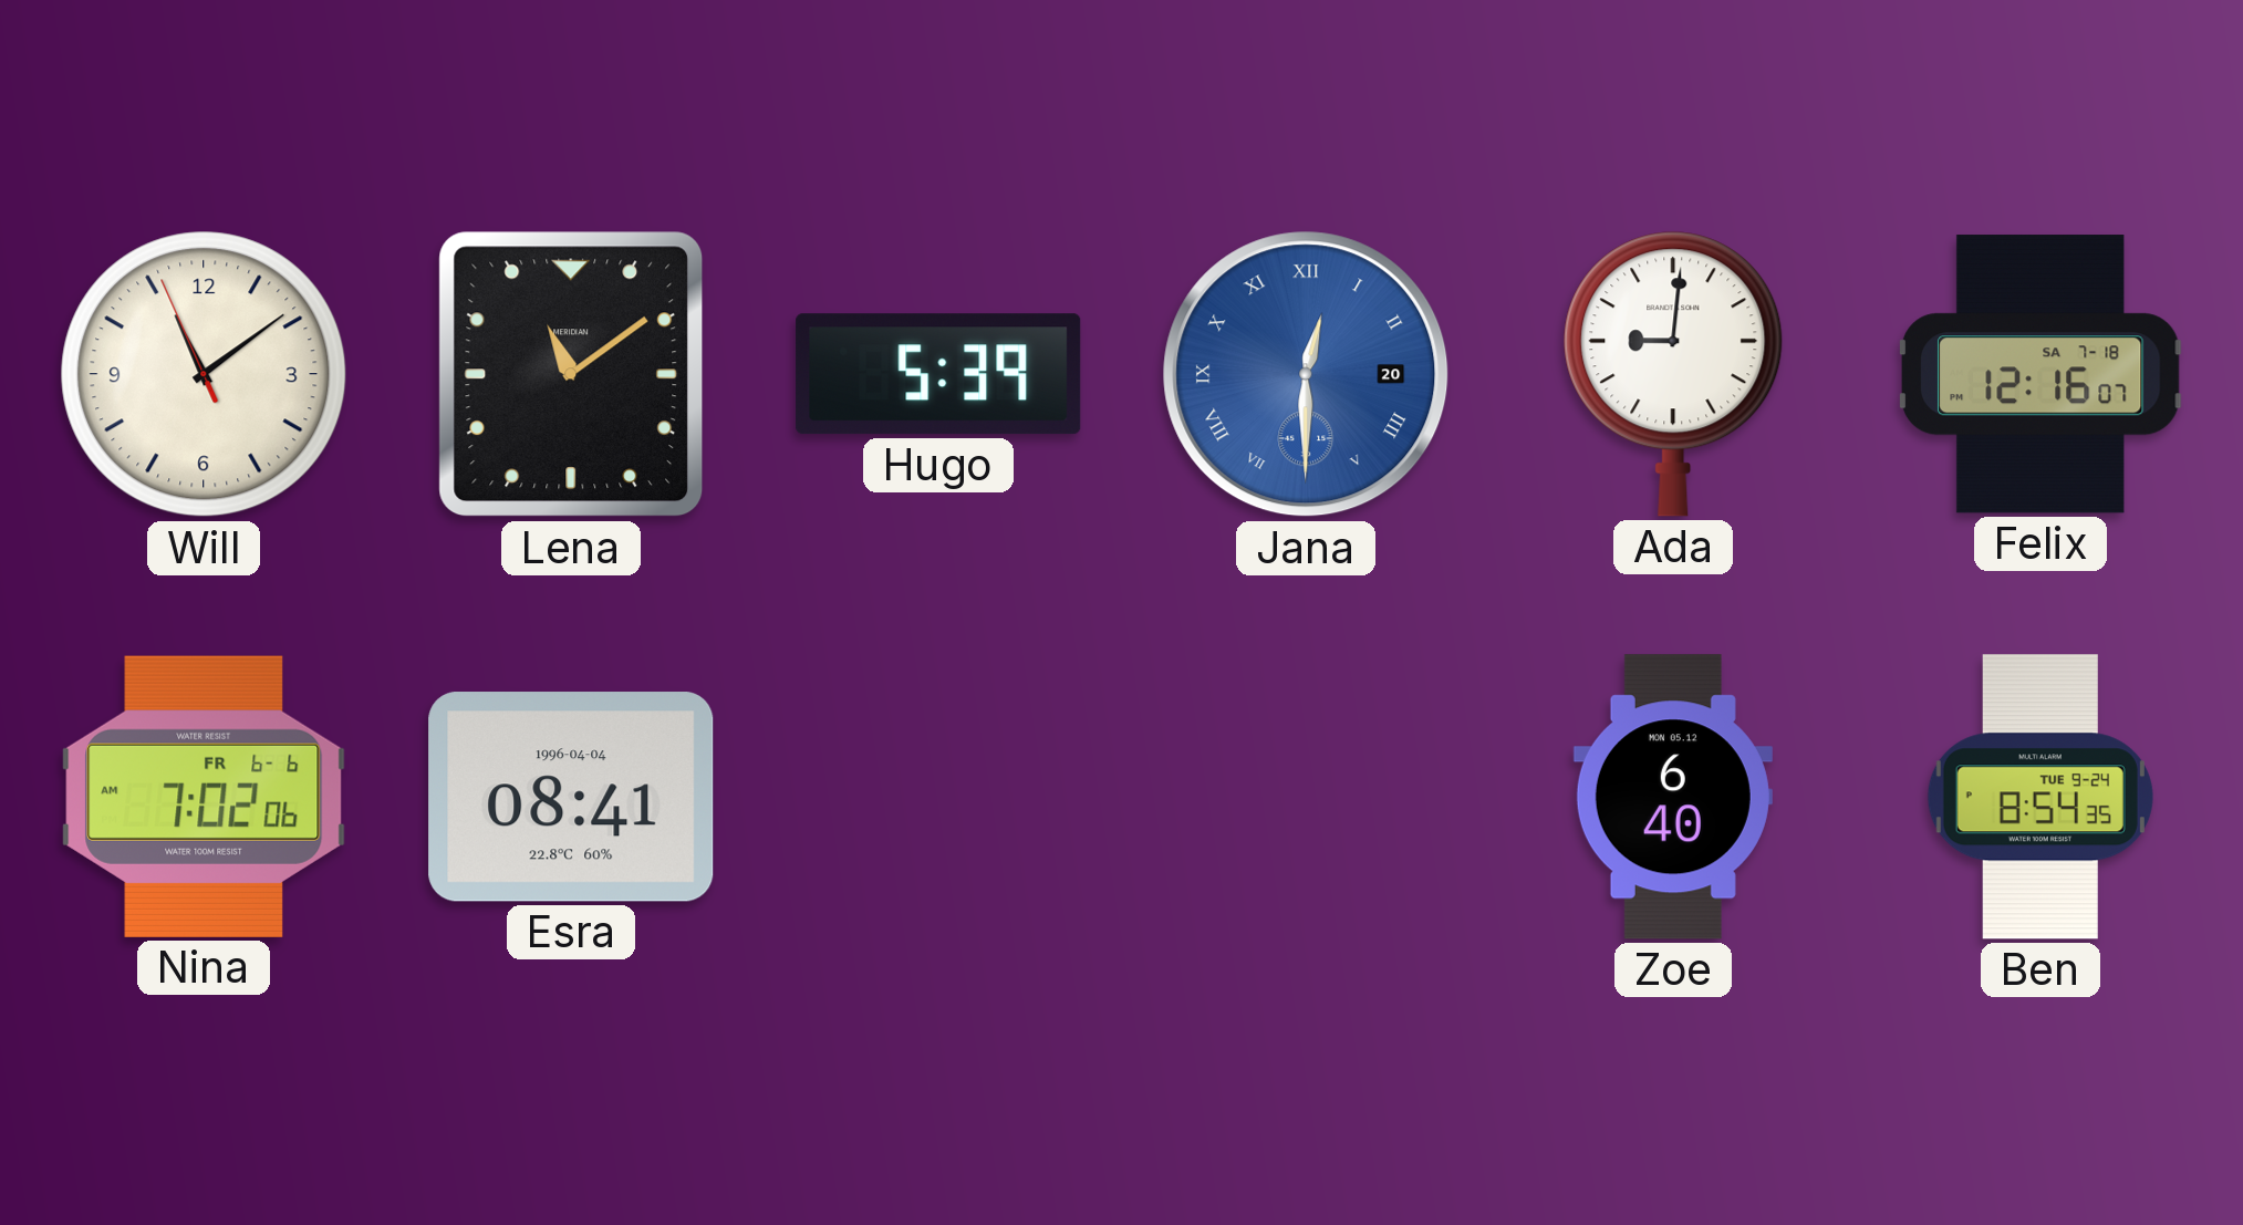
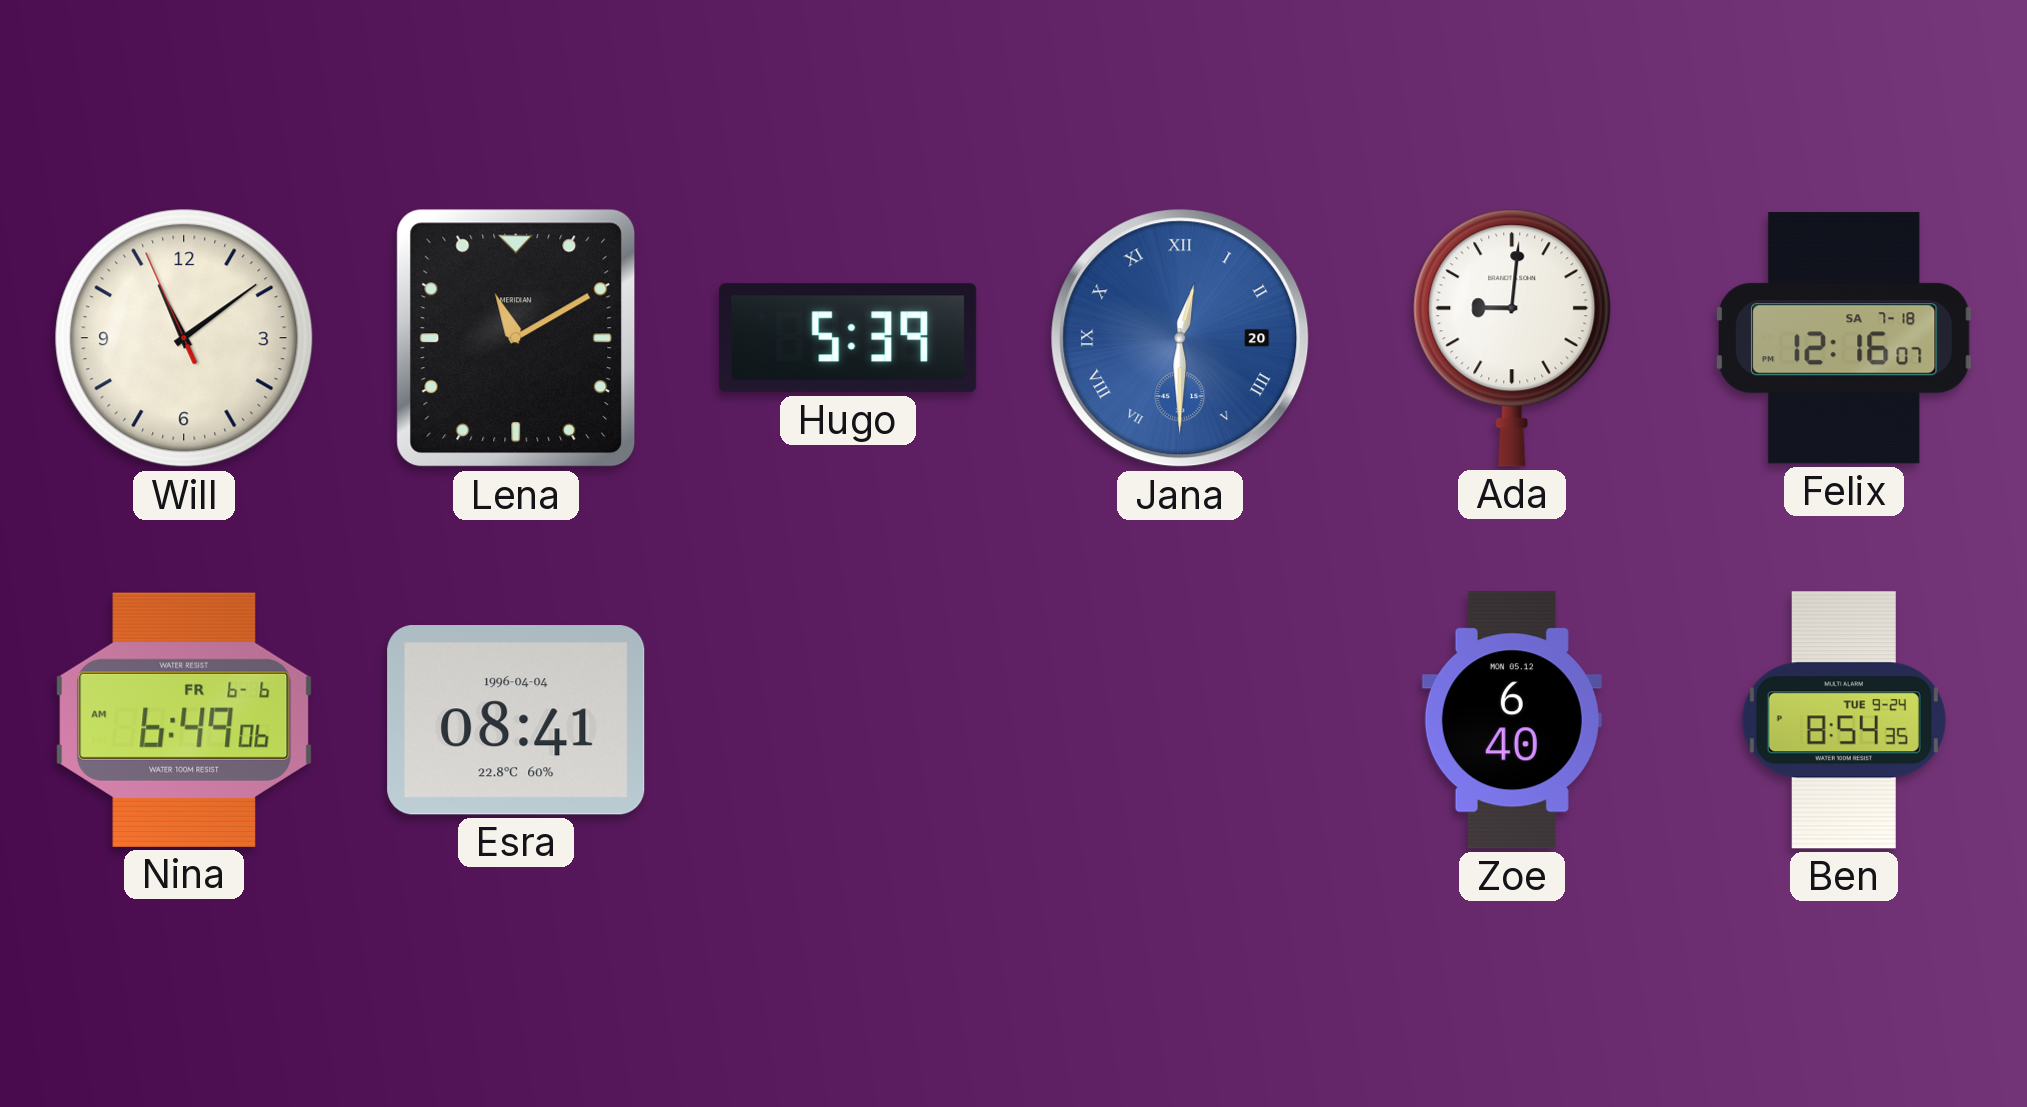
Lena: 11:09 -> 11:10 (516, 338)
Nina: 7:02 -> 6:49 (184, 720)
